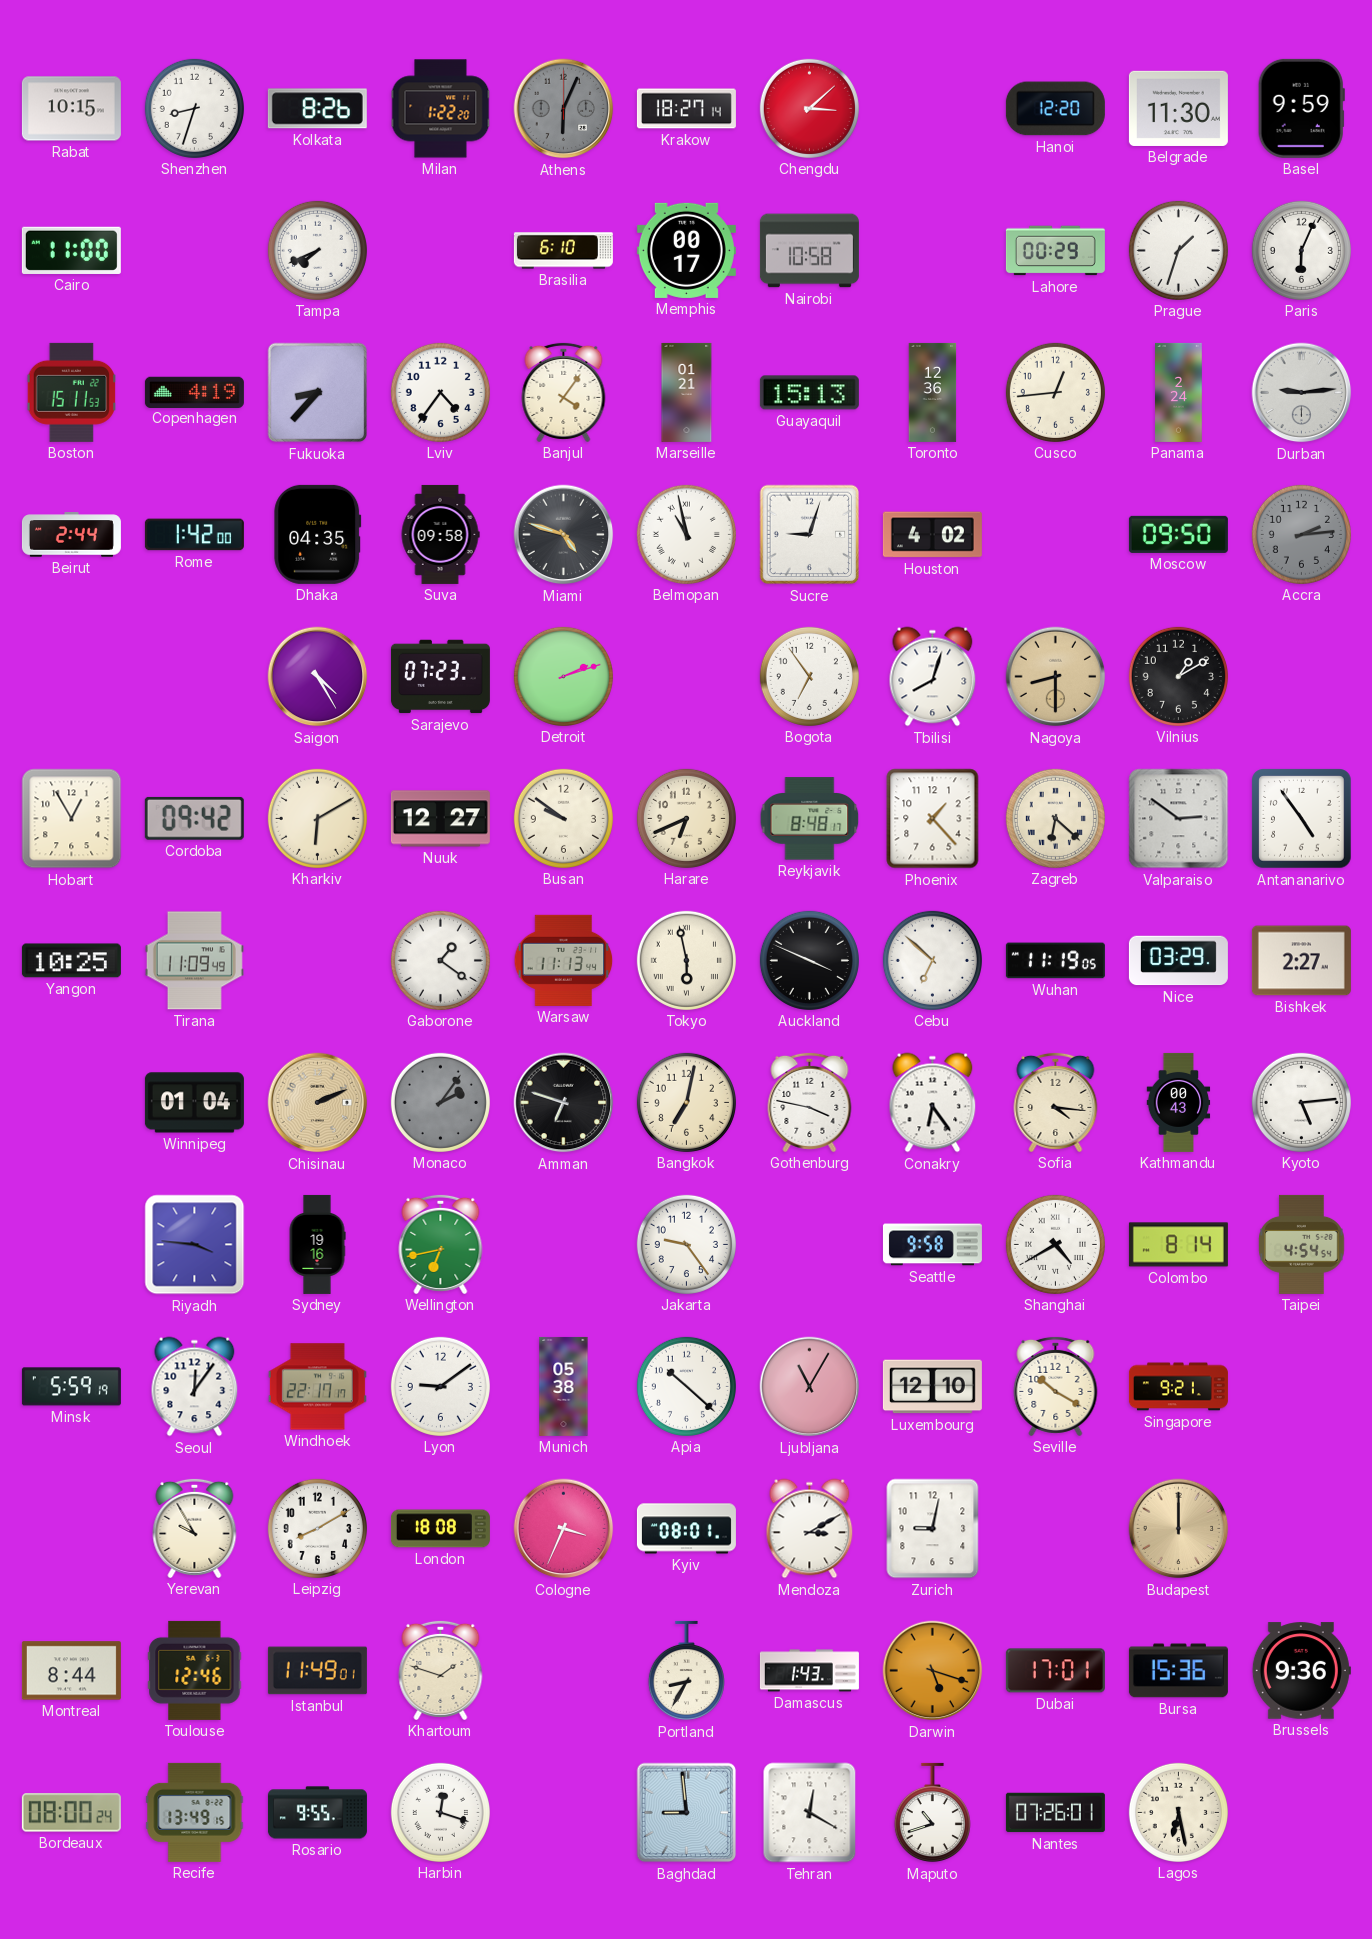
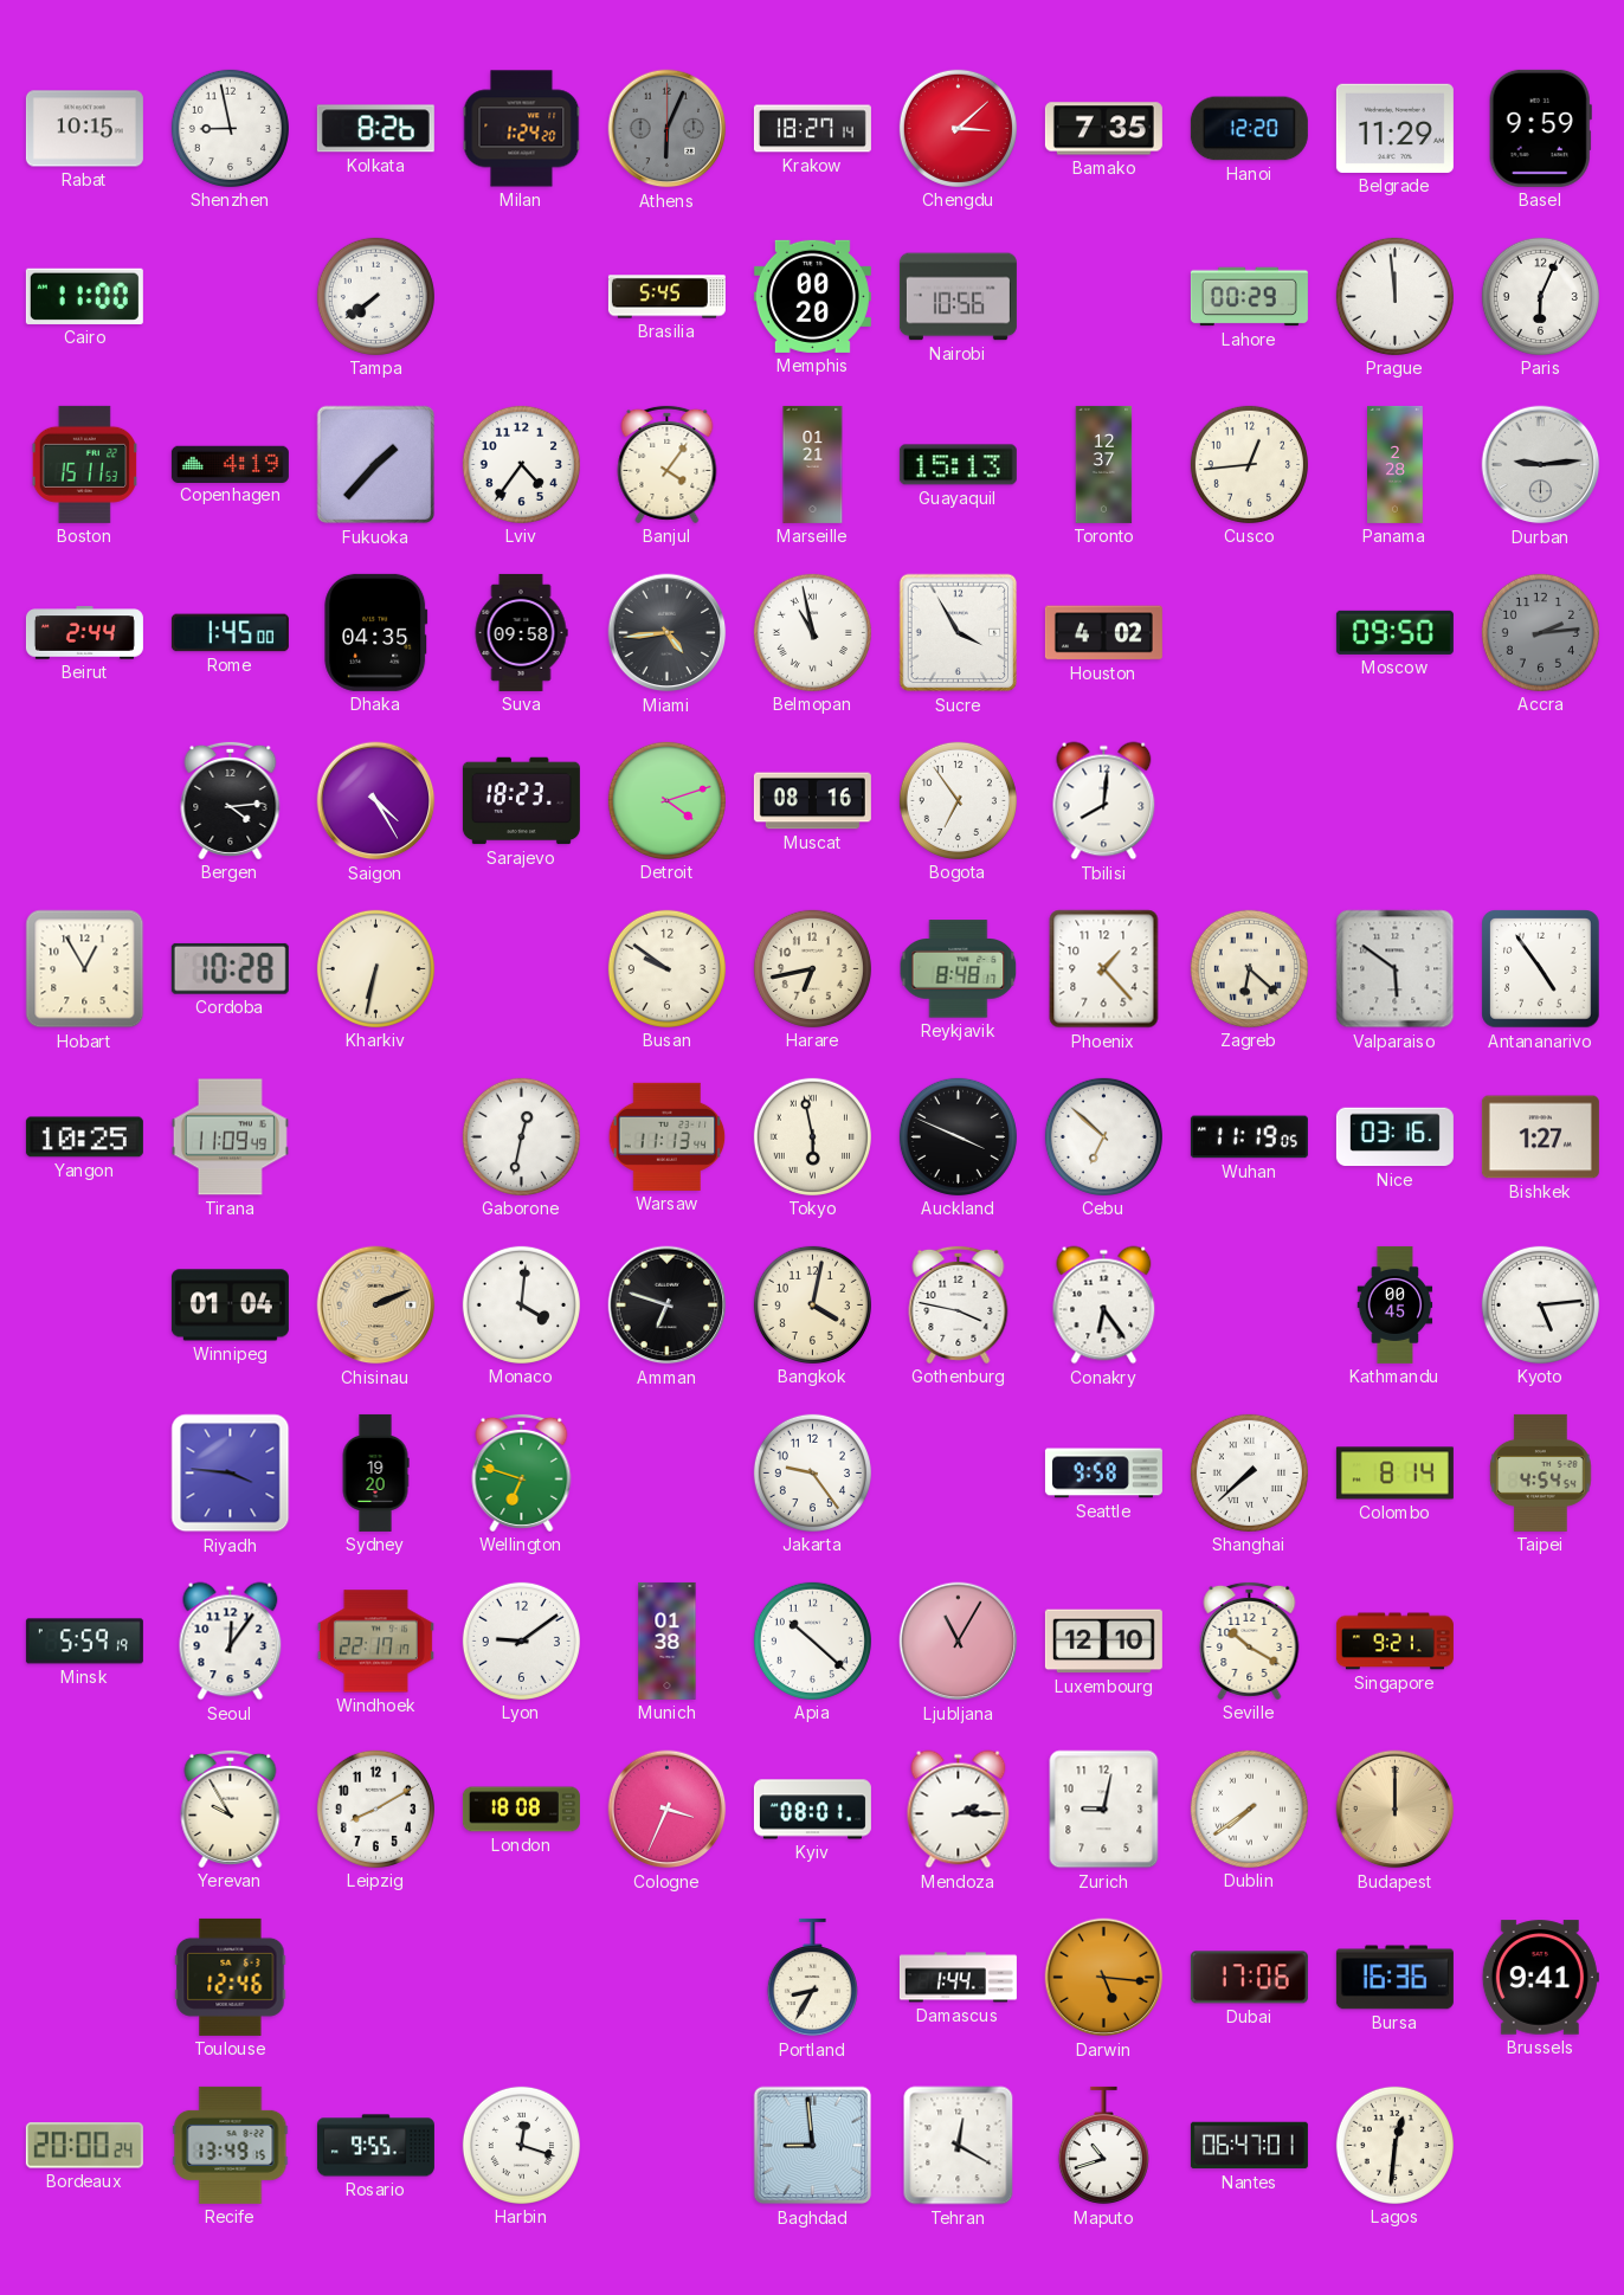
Shenzhen: 8:33 -> 8:58 (230, 128)
Milan: 1:22 -> 1:24 (522, 129)
Bamako: none -> 7:35 (1103, 129)
Belgrade: 11:30 -> 11:29 (1394, 128)
Tampa: 7:41 -> 7:39 (375, 296)
Brasilia: 6:10 -> 5:45 (666, 297)
Memphis: 00:17 -> 00:20 (812, 296)
Nairobi: 10:58 -> 10:56 (958, 297)
Prague: 1:33 -> 11:59 (1394, 296)
Fukuoka: 8:37 -> 1:37 (376, 465)
Toronto: 12:36 -> 12:37 (1104, 464)
Panama: 2:24 -> 2:28 (1396, 464)
Rome: 1:42 -> 1:45 (230, 633)
Miami: 4:48 -> 4:44 (668, 633)
Sucre: 9:03 -> 3:55 (959, 633)
Bergen: none -> 4:14 (231, 800)
Sarajevo: 07:23 -> 18:23 (521, 801)
Detroit: 2:12 -> 4:12 (666, 800)
Muscat: none -> 08:16 (812, 801)
Tbilisi: 8:03 -> 8:01 (1104, 801)
Nagoya: 8:30 -> none (1056, 677)
Vilnius: 1:10 -> none (1178, 676)
Cordoba: 09:42 -> 10:28 (230, 968)
Kharkiv: 6:10 -> 6:32 (375, 968)
Nuuk: 12:27 -> none (440, 819)
Harare: 6:41 -> 6:43 (812, 968)
Valparaiso: 2:51 -> 5:51 (1396, 969)
Gaborone: 1:21 -> 12:32 (521, 1136)
Nice: 03:29 -> 03:16 (1394, 1137)
Bishkek: 2:27 -> 1:27 (1540, 1137)
Monaco: 2:06 -> 4:01 (521, 1304)
Monaco dial: grey -> white (521, 1304)
Bangkok: 7:02 -> 4:02 (812, 1304)
Sofia: 4:16 -> none (1056, 1102)
Kathmandu: 00:43 -> 00:45 (1396, 1304)
Sydney: 19:16 -> 19:20 (375, 1472)
Wellington: 6:43 -> 6:48 (522, 1472)
Shanghai: 4:40 -> 7:38 (1249, 1472)
Munich: 05:38 -> 01:38 (668, 1640)
Mendoza: 3:10 -> 2:15 (959, 1810)
Dublin: none -> 7:39 (1249, 1809)
Montreal: 8:44 -> none (71, 1671)
Istanbul: 11:49 -> none (317, 1671)
Khartoum: 1:48 -> none (441, 1670)
Damascus: 1:43 -> 1:44 (958, 1978)
Darwin: 5:18 -> 5:16 (1104, 1978)
Dubai: 17:01 -> 17:06 (1249, 1978)
Bursa: 15:36 -> 16:36 (1394, 1978)
Brussels: 9:36 -> 9:41 (1540, 1978)
Bordeaux: 08:00 -> 20:00 (84, 2146)
Nantes: 07:26 -> 06:47 (1249, 2146)
Lagos: 6:28 -> 12:31 (1394, 2145)
